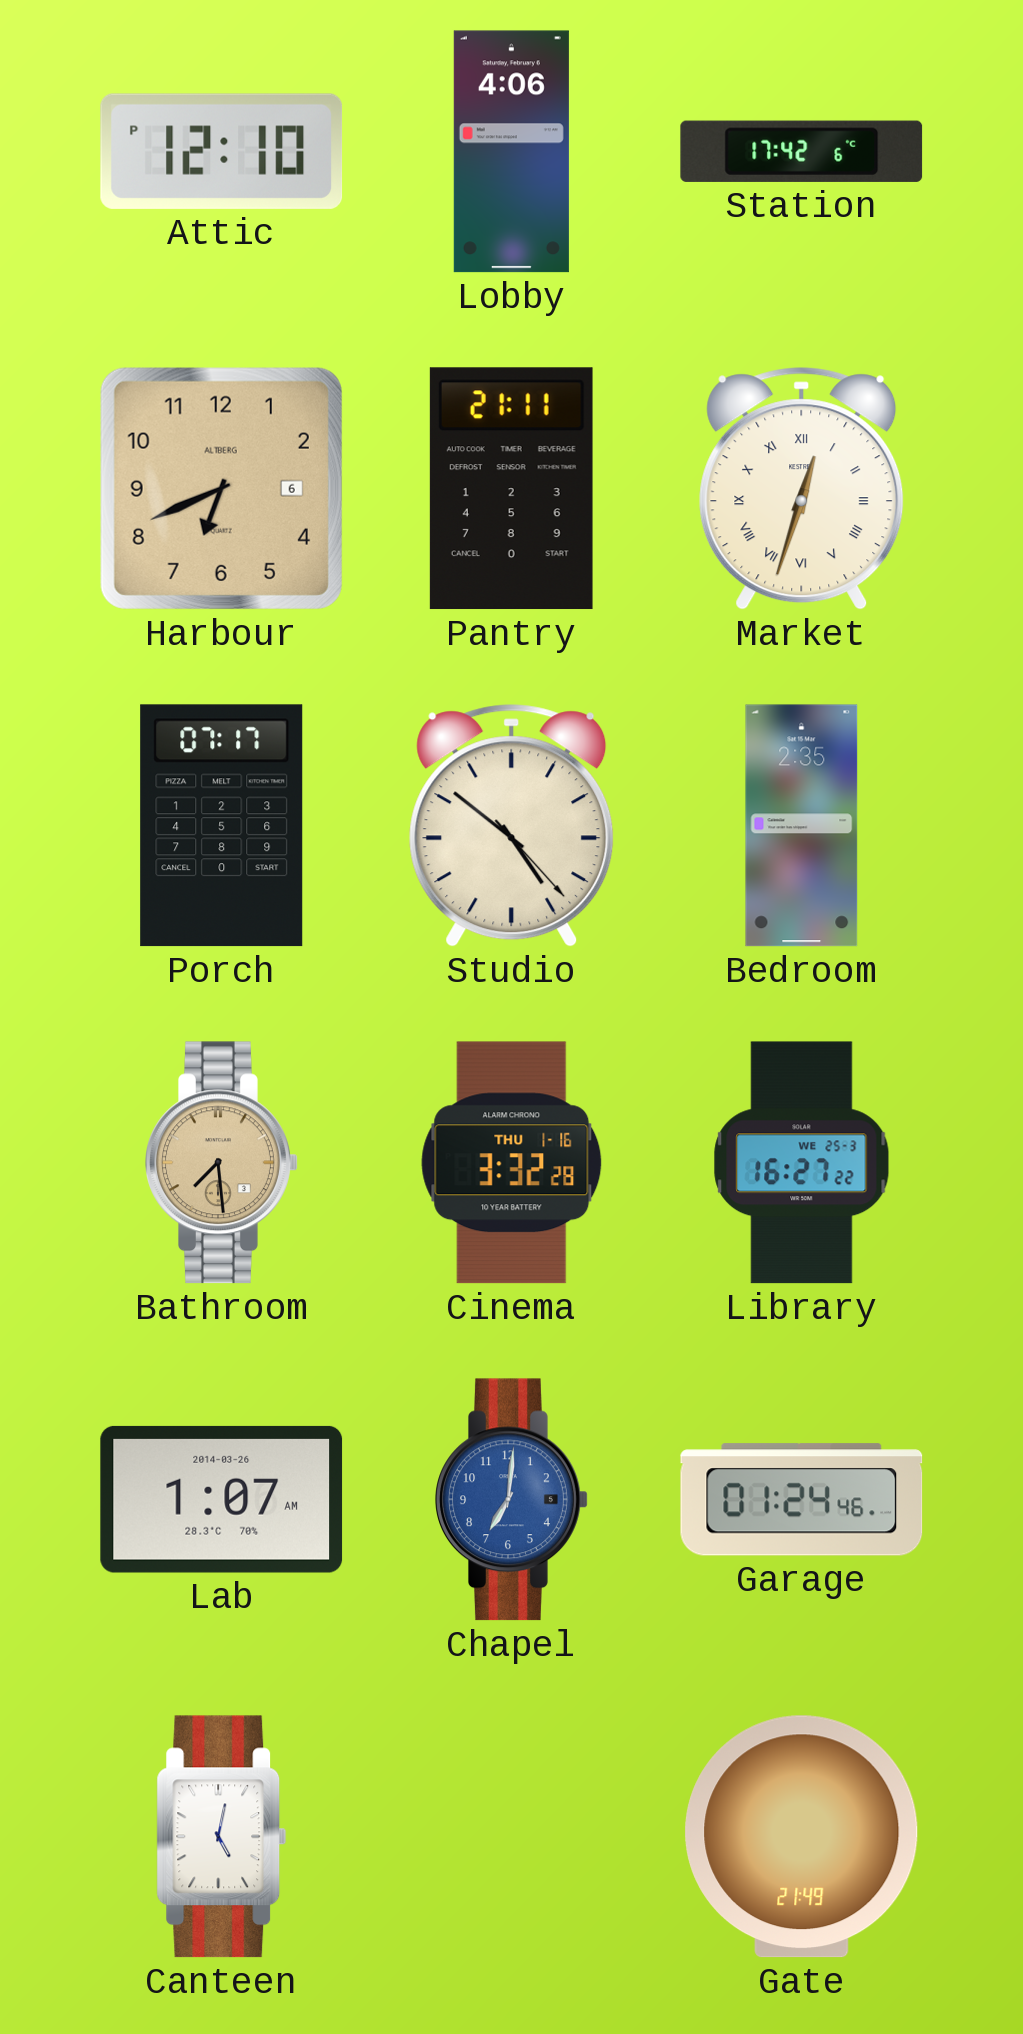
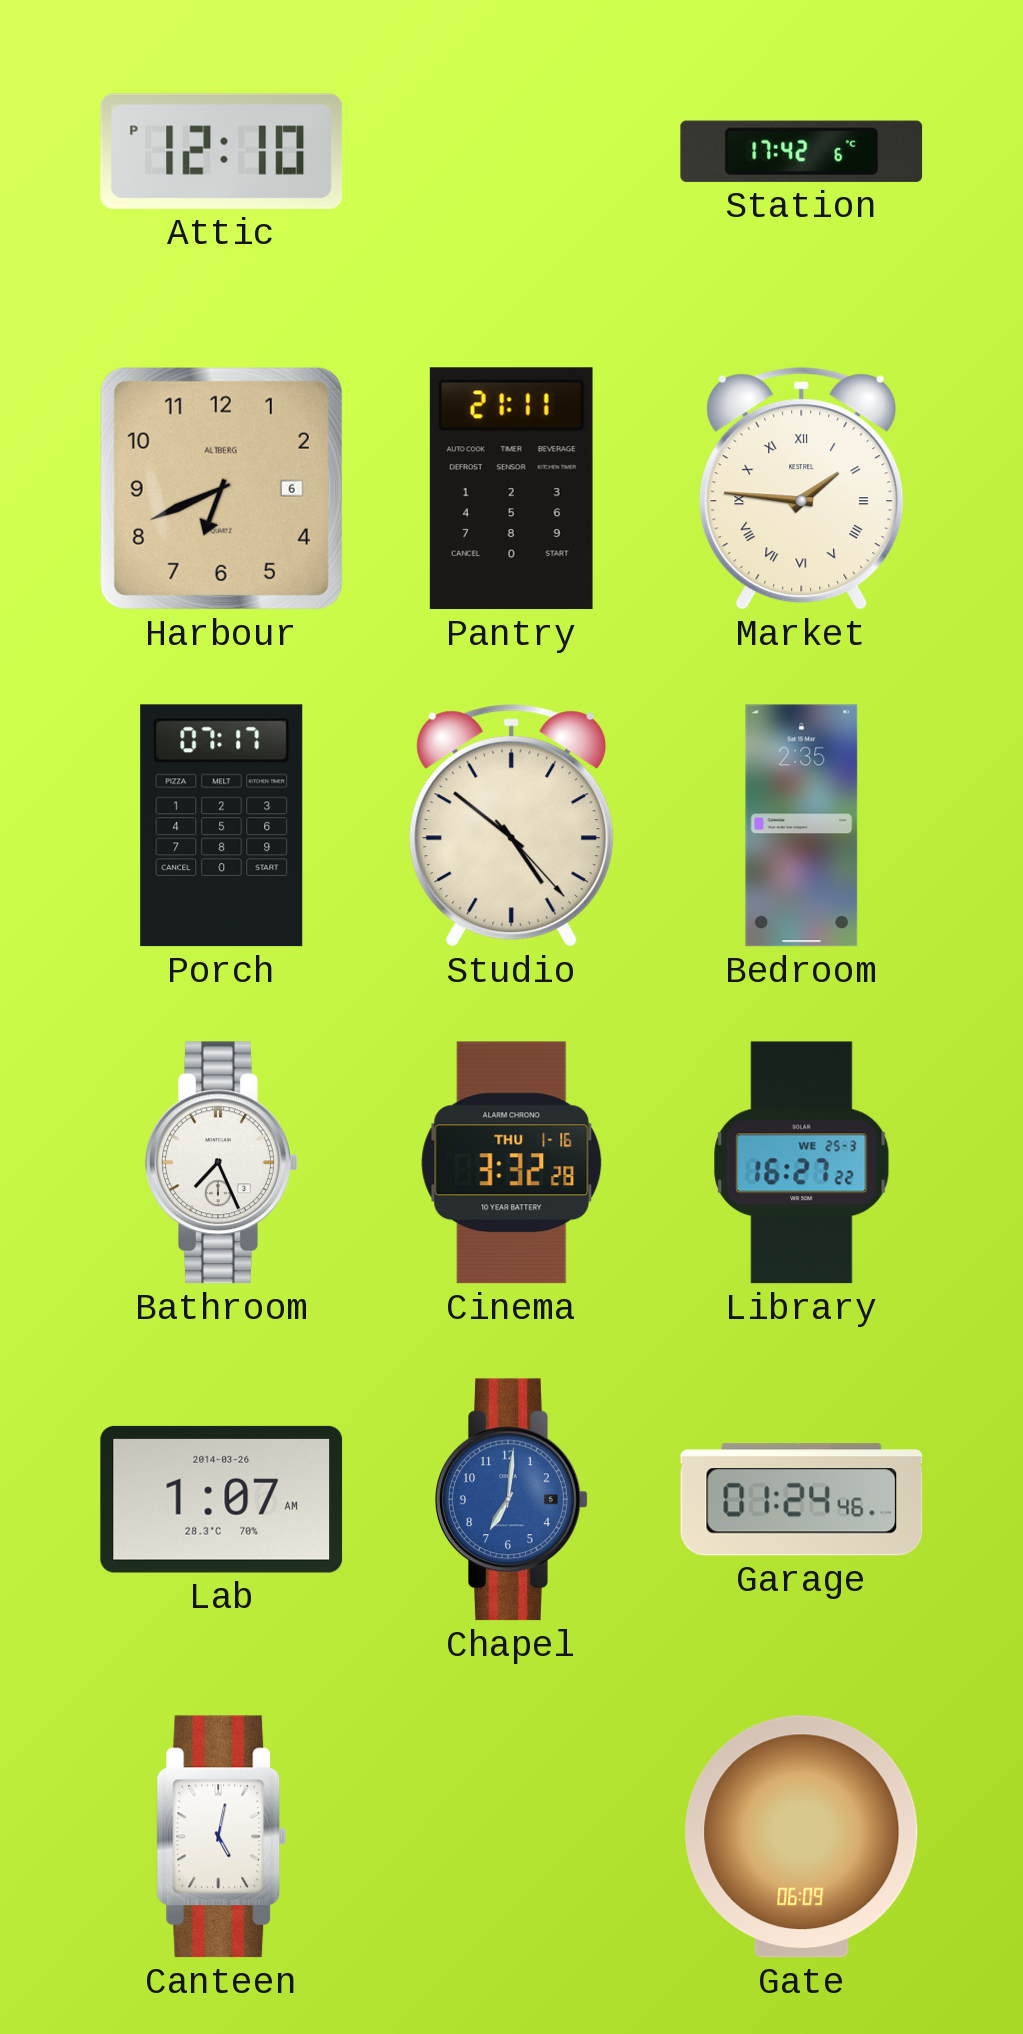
Lobby: 4:06 -> none (511, 152)
Market: 12:33 -> 1:46 (802, 489)
Bathroom: 7:29 -> 7:26 (222, 1163)
Bathroom dial: champagne -> white (222, 1163)
Gate: 21:49 -> 06:09 (802, 1837)
